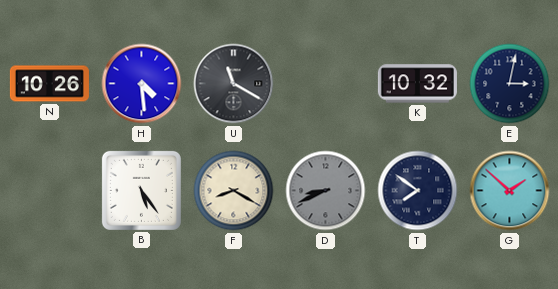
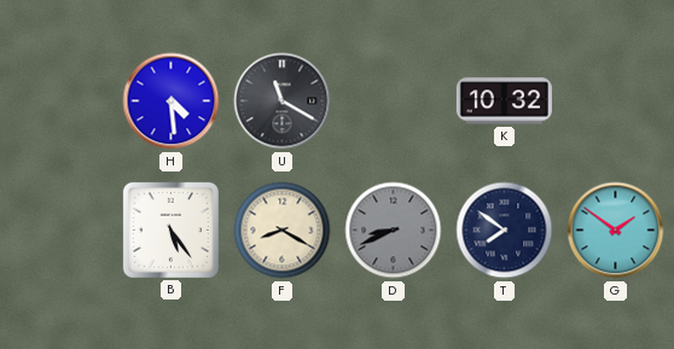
N: 10:26 -> none (49, 84)
E: 3:02 -> none (510, 84)
G: 1:52 -> 1:51 (616, 231)
